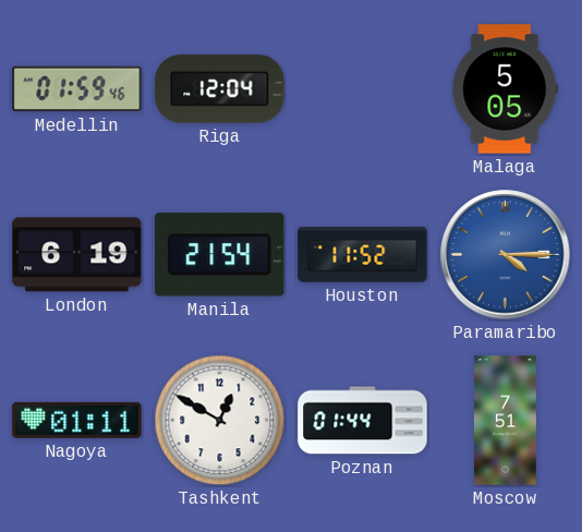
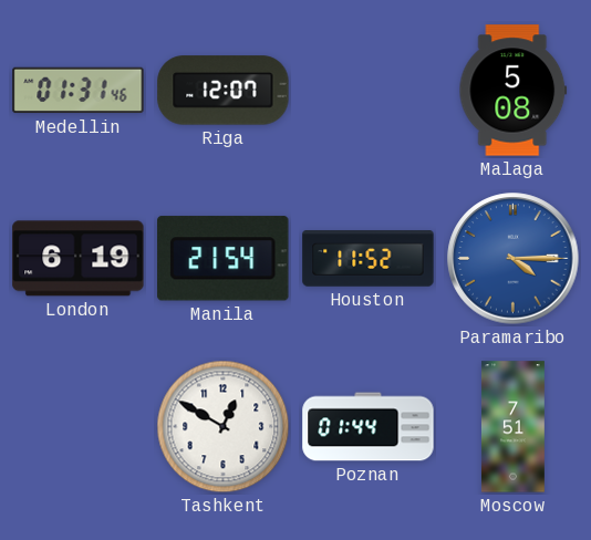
Medellin: 01:59 -> 01:31 (79, 91)
Riga: 12:04 -> 12:07 (224, 91)
Malaga: 5:05 -> 5:08 (514, 91)
Nagoya: 01:11 -> none (77, 420)
